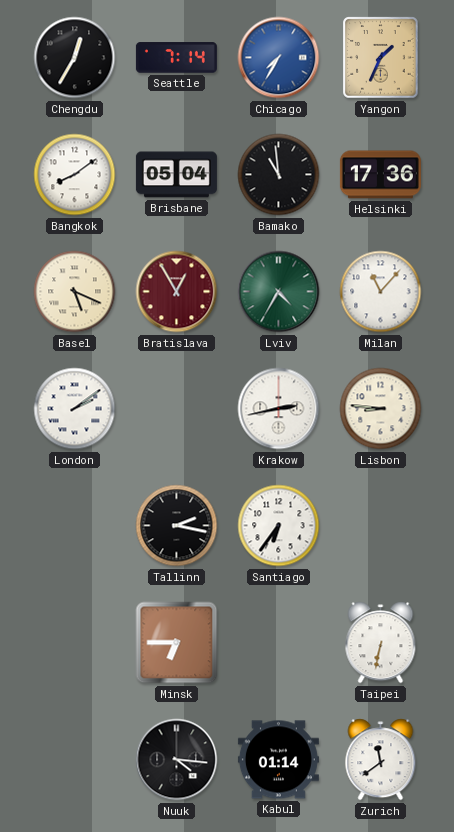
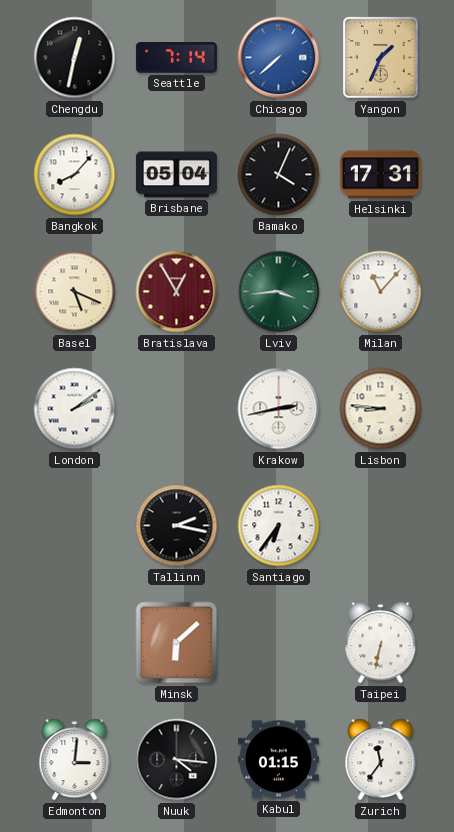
Chengdu: 12:35 -> 12:32 (75, 58)
Chicago: 7:35 -> 7:38 (279, 58)
Bangkok: 8:09 -> 8:07 (75, 175)
Bamako: 10:59 -> 4:04 (279, 175)
Helsinki: 17:36 -> 17:31 (380, 175)
Lviv: 4:35 -> 3:44 (279, 292)
Minsk: 6:45 -> 6:08 (177, 643)
Edmonton: none -> 3:01 (75, 760)
Kabul: 01:14 -> 01:15 (278, 760)
Zurich: 11:39 -> 11:36 (381, 760)
